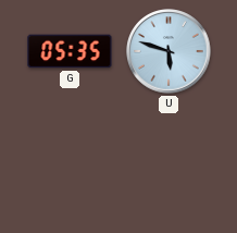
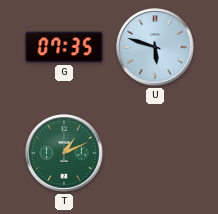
G: 05:35 -> 07:35 (64, 47)
T: none -> 1:11 (64, 153)
